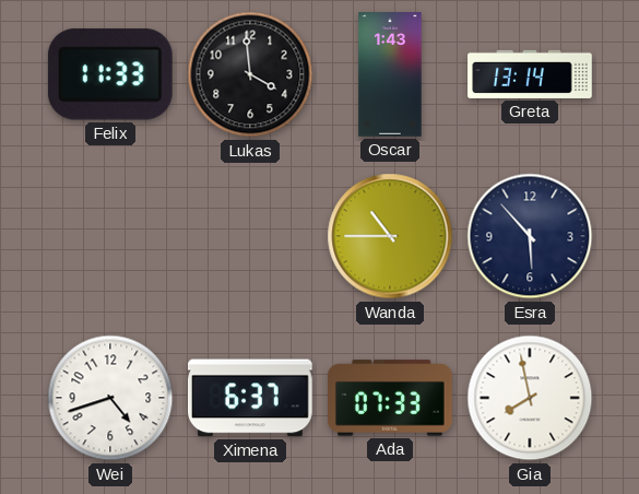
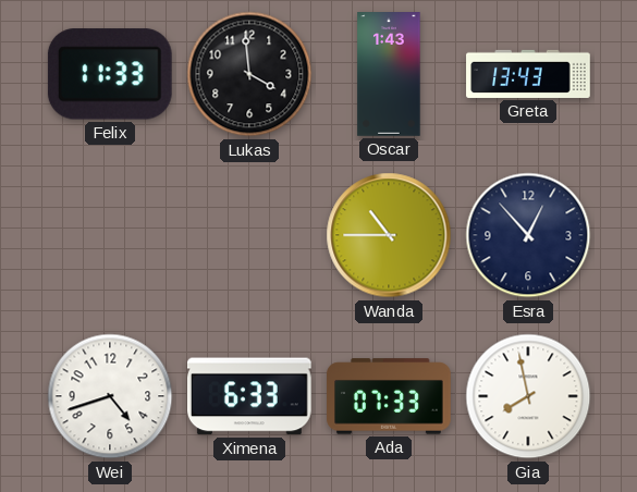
Greta: 13:14 -> 13:43 (528, 74)
Esra: 5:53 -> 12:53 (528, 235)
Ximena: 6:37 -> 6:33 (249, 396)
